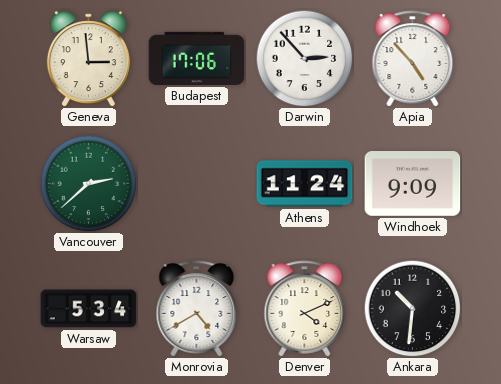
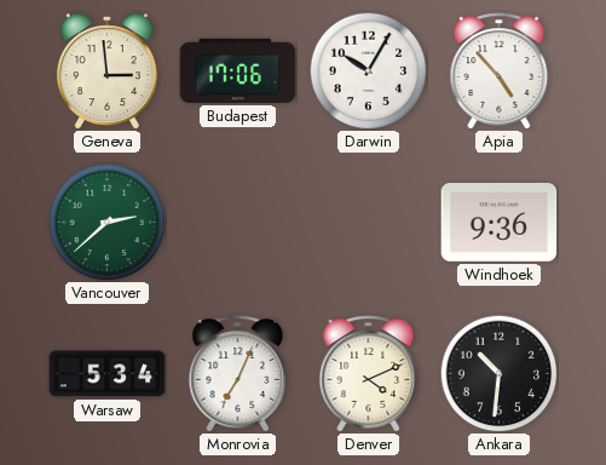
Darwin: 2:53 -> 10:05 (368, 70)
Athens: 11:24 -> none (305, 184)
Windhoek: 9:09 -> 9:36 (500, 223)
Monrovia: 4:40 -> 7:04 (238, 374)
